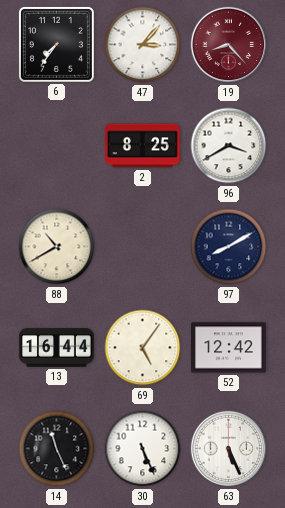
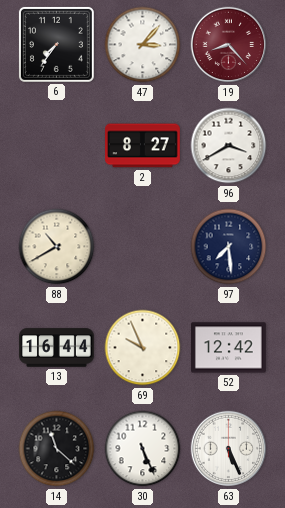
2: 8:25 -> 8:27 (143, 146)
97: 8:10 -> 7:29 (229, 247)
69: 5:06 -> 9:56 (143, 348)
14: 11:26 -> 11:22 (57, 449)
